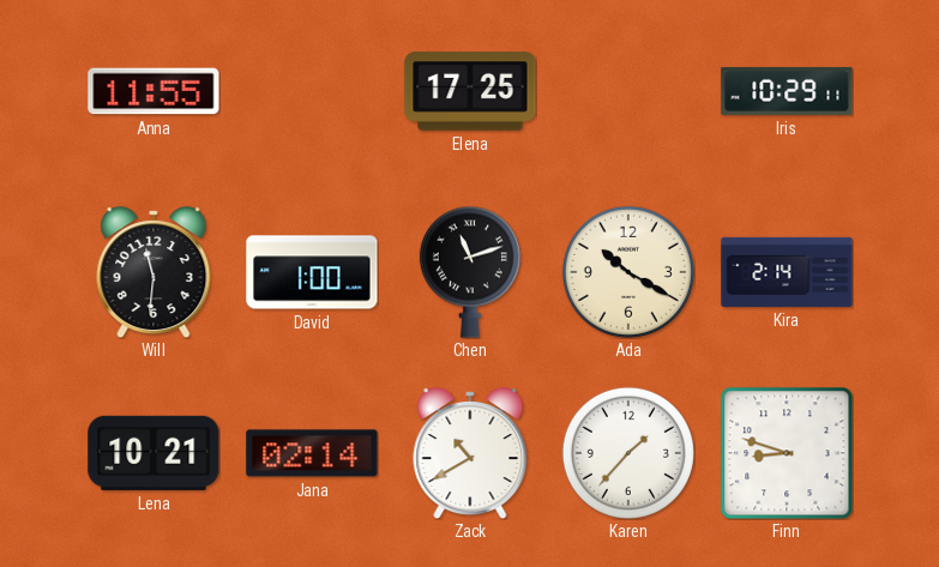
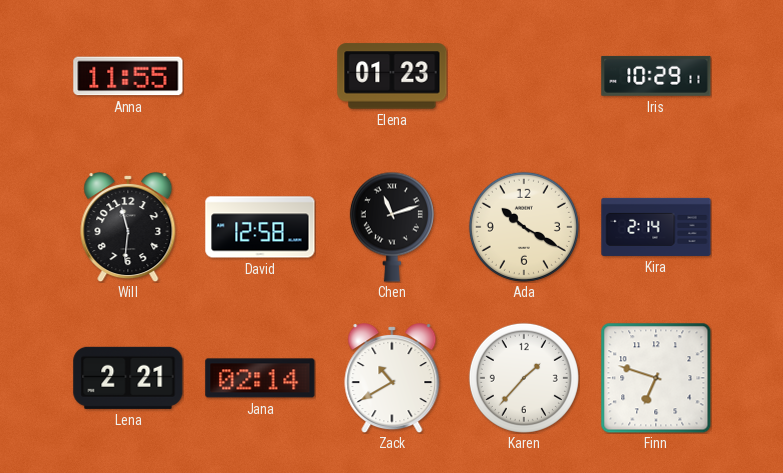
Elena: 17:25 -> 01:23 (392, 76)
David: 1:00 -> 12:58 (260, 227)
Lena: 10:21 -> 2:21 (128, 378)
Finn: 8:48 -> 6:48 (656, 378)
